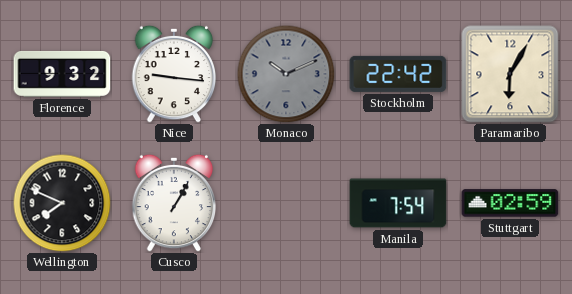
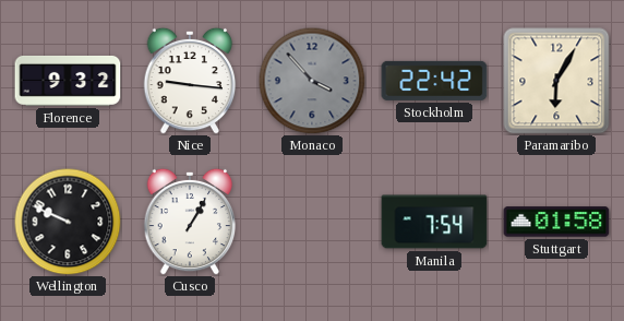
Monaco: 10:11 -> 3:53 (312, 81)
Wellington: 7:49 -> 9:49 (68, 222)
Stuttgart: 02:59 -> 01:58 (556, 222)
